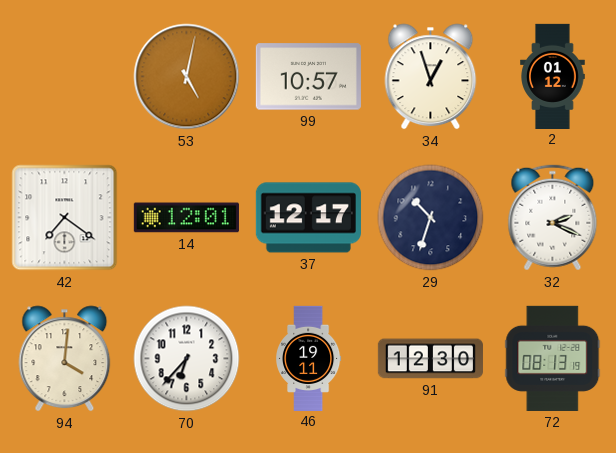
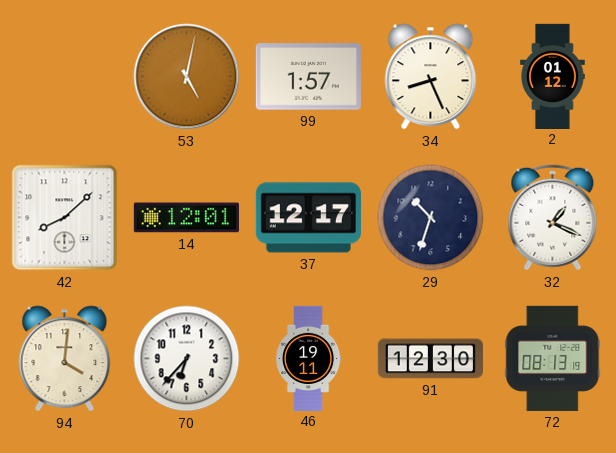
99: 10:57 -> 1:57 (308, 77)
34: 12:57 -> 8:26 (431, 77)
42: 7:21 -> 8:08 (65, 218)
32: 2:19 -> 1:19 (553, 218)
